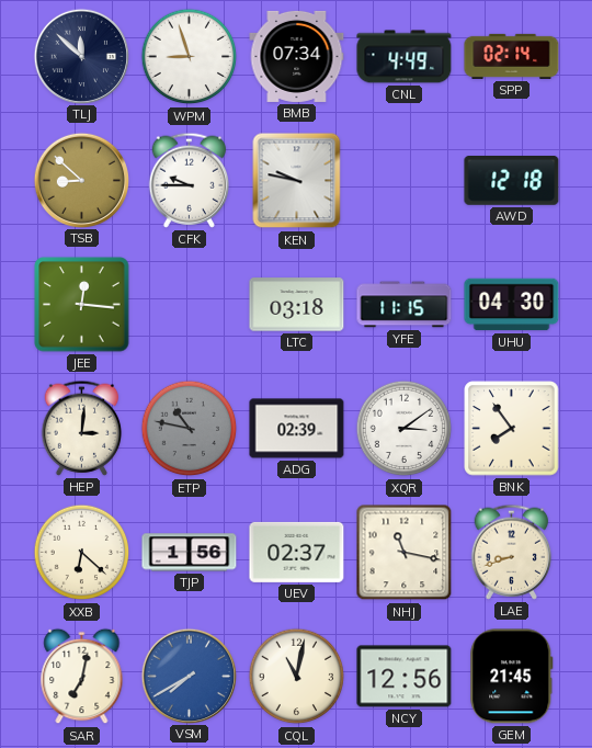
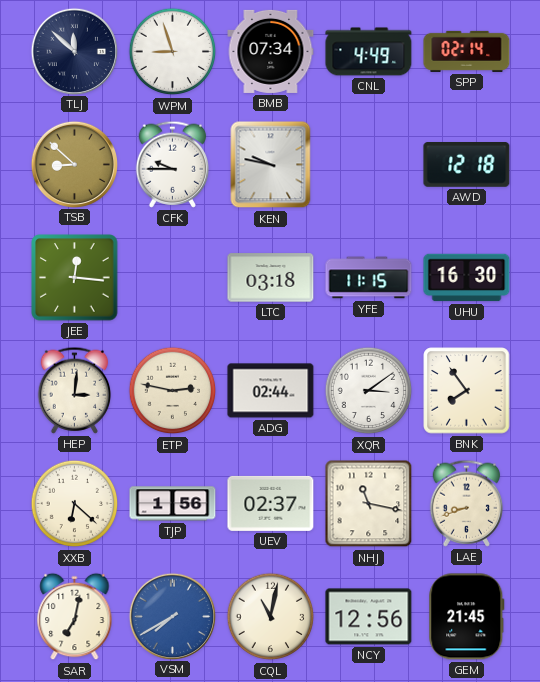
UHU: 04:30 -> 16:30 (467, 278)
ETP: 10:47 -> 2:47 (173, 391)
ETP dial: grey -> cream (173, 391)
ADG: 02:39 -> 02:44 (271, 391)
